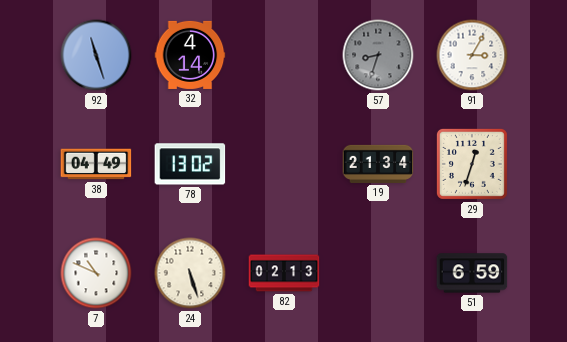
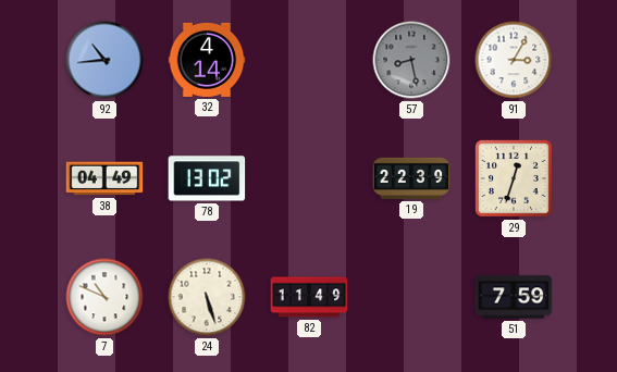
92: 11:27 -> 10:44 (104, 60)
57: 8:33 -> 8:28 (411, 60)
19: 21:34 -> 22:39 (411, 178)
82: 02:13 -> 11:49 (309, 297)
51: 6:59 -> 7:59 (514, 297)
